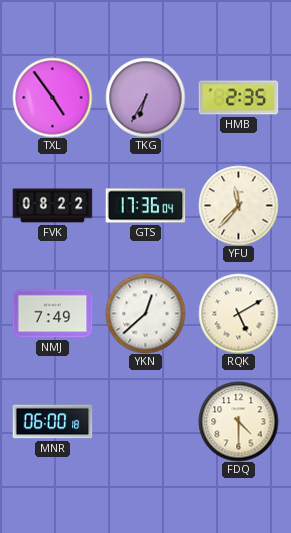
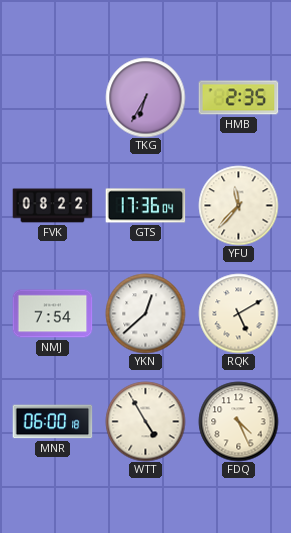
TXL: 4:54 -> none (52, 97)
NMJ: 7:49 -> 7:54 (52, 314)
WTT: none -> 4:55 (145, 421)
FDQ: 4:30 -> 4:26 (238, 421)
